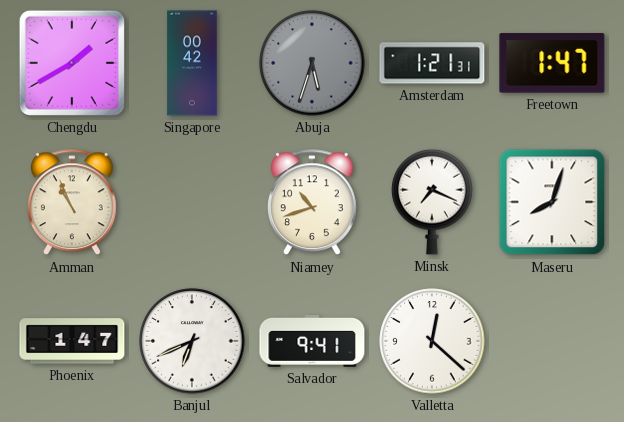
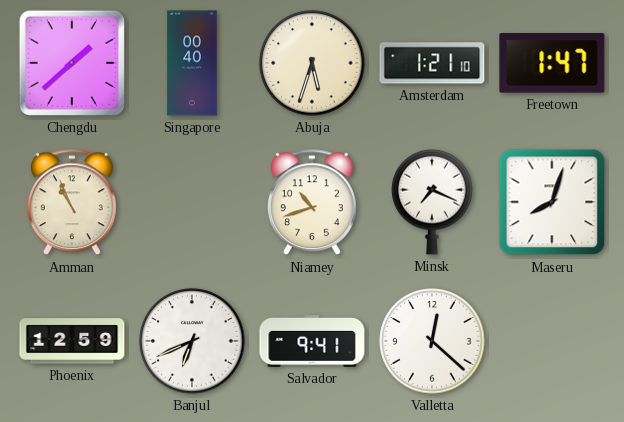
Chengdu: 1:40 -> 1:38 (72, 63)
Singapore: 00:42 -> 00:40 (192, 63)
Abuja dial: grey -> cream (312, 63)
Amsterdam: 1:21:31 -> 1:21:10 (432, 63)
Phoenix: 1:47 -> 12:59 (72, 341)
